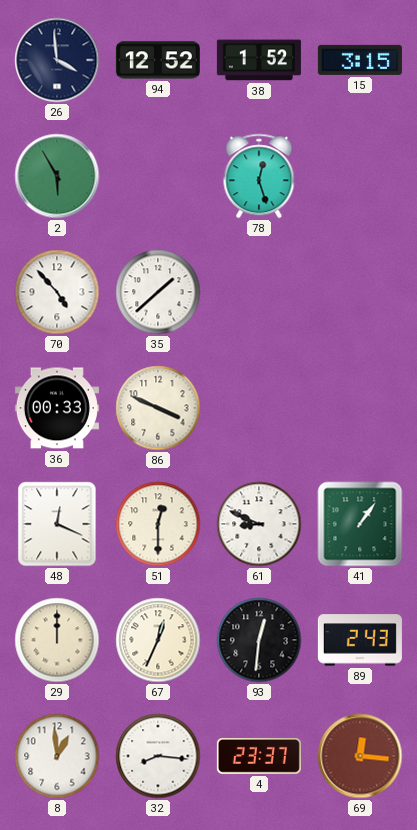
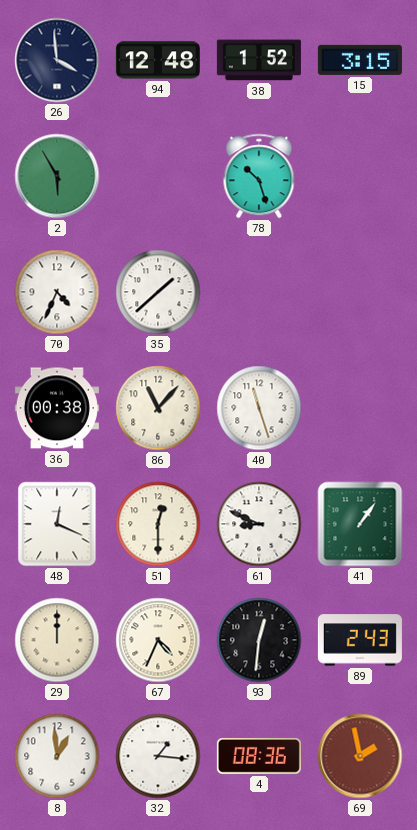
94: 12:52 -> 12:48 (158, 60)
78: 12:27 -> 10:27 (259, 176)
70: 4:53 -> 4:34 (57, 292)
36: 00:33 -> 00:38 (57, 408)
86: 3:49 -> 11:07 (158, 408)
40: none -> 11:27 (259, 408)
67: 12:34 -> 4:34 (158, 640)
32: 8:16 -> 1:16 (158, 756)
4: 23:37 -> 08:36 (259, 756)
69: 12:16 -> 1:58 (360, 756)
